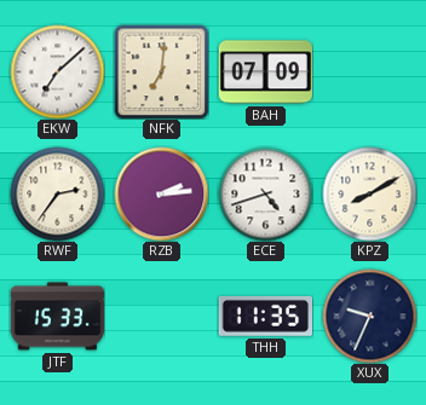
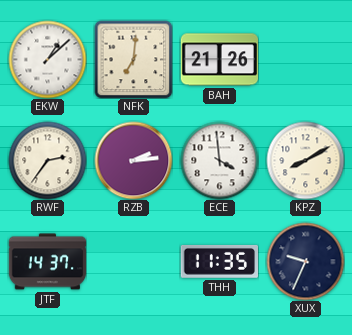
EKW: 7:08 -> 1:08 (47, 59)
BAH: 07:09 -> 21:26 (219, 60)
ECE: 4:42 -> 3:59 (219, 160)
JTF: 15:33 -> 14:37 (47, 262)
